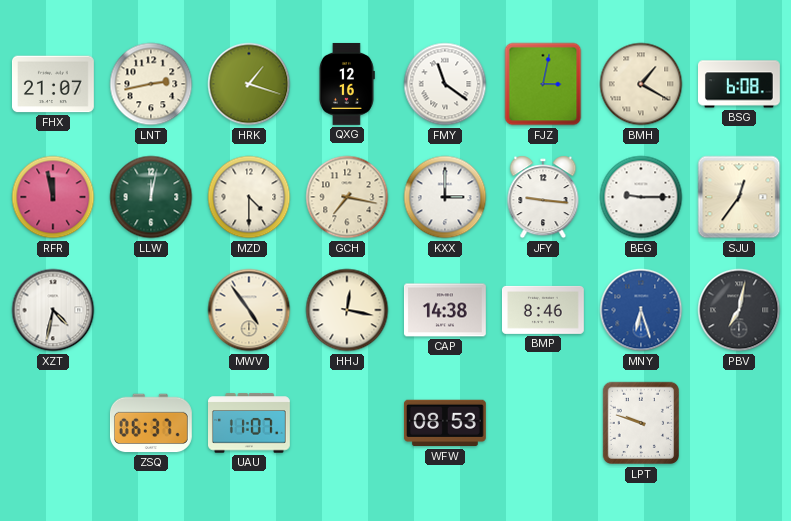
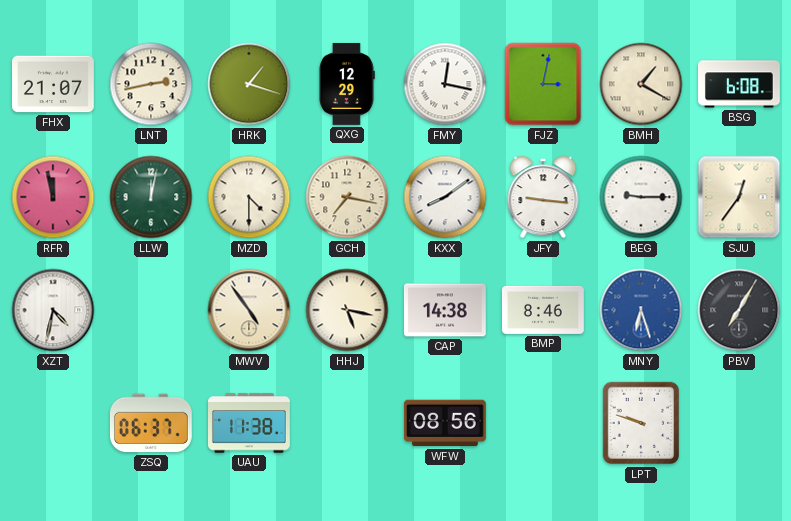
QXG: 12:16 -> 12:29 (347, 84)
FMY: 11:21 -> 12:17 (445, 84)
KXX: 3:00 -> 8:09 (445, 197)
HHJ: 12:17 -> 5:17 (347, 310)
PBV: 7:02 -> 7:05 (739, 310)
UAU: 11:07 -> 11:38 (250, 423)
WFW: 08:53 -> 08:56 (445, 423)
